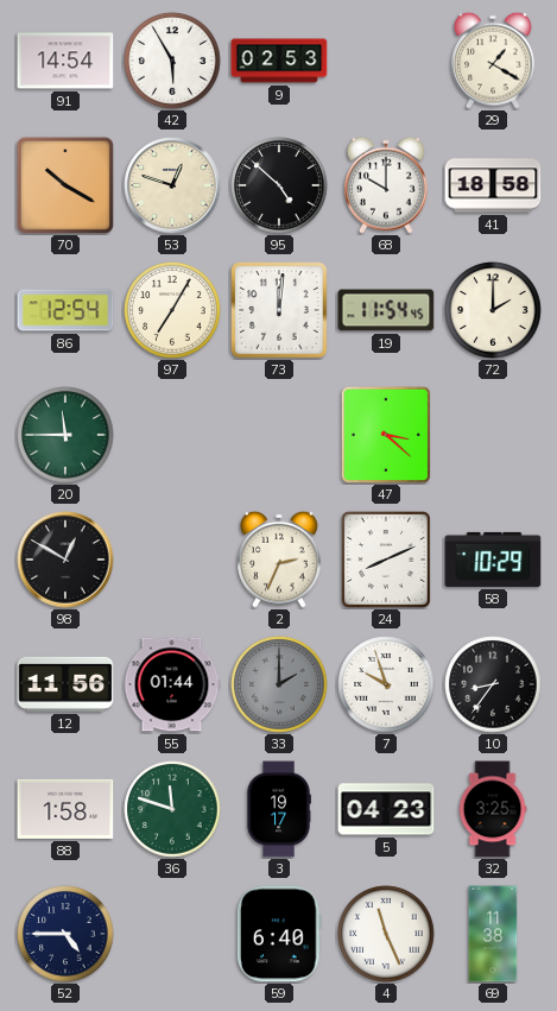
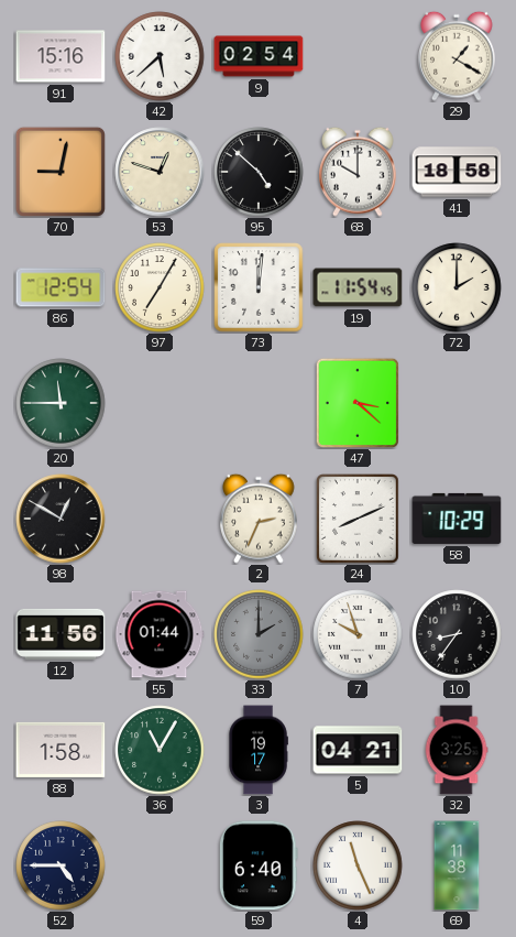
91: 14:54 -> 15:16 (61, 56)
42: 5:55 -> 5:38 (160, 56)
9: 02:53 -> 02:54 (259, 56)
70: 10:20 -> 9:02 (61, 172)
36: 11:48 -> 11:05 (160, 750)
5: 04:23 -> 04:21 (358, 750)
